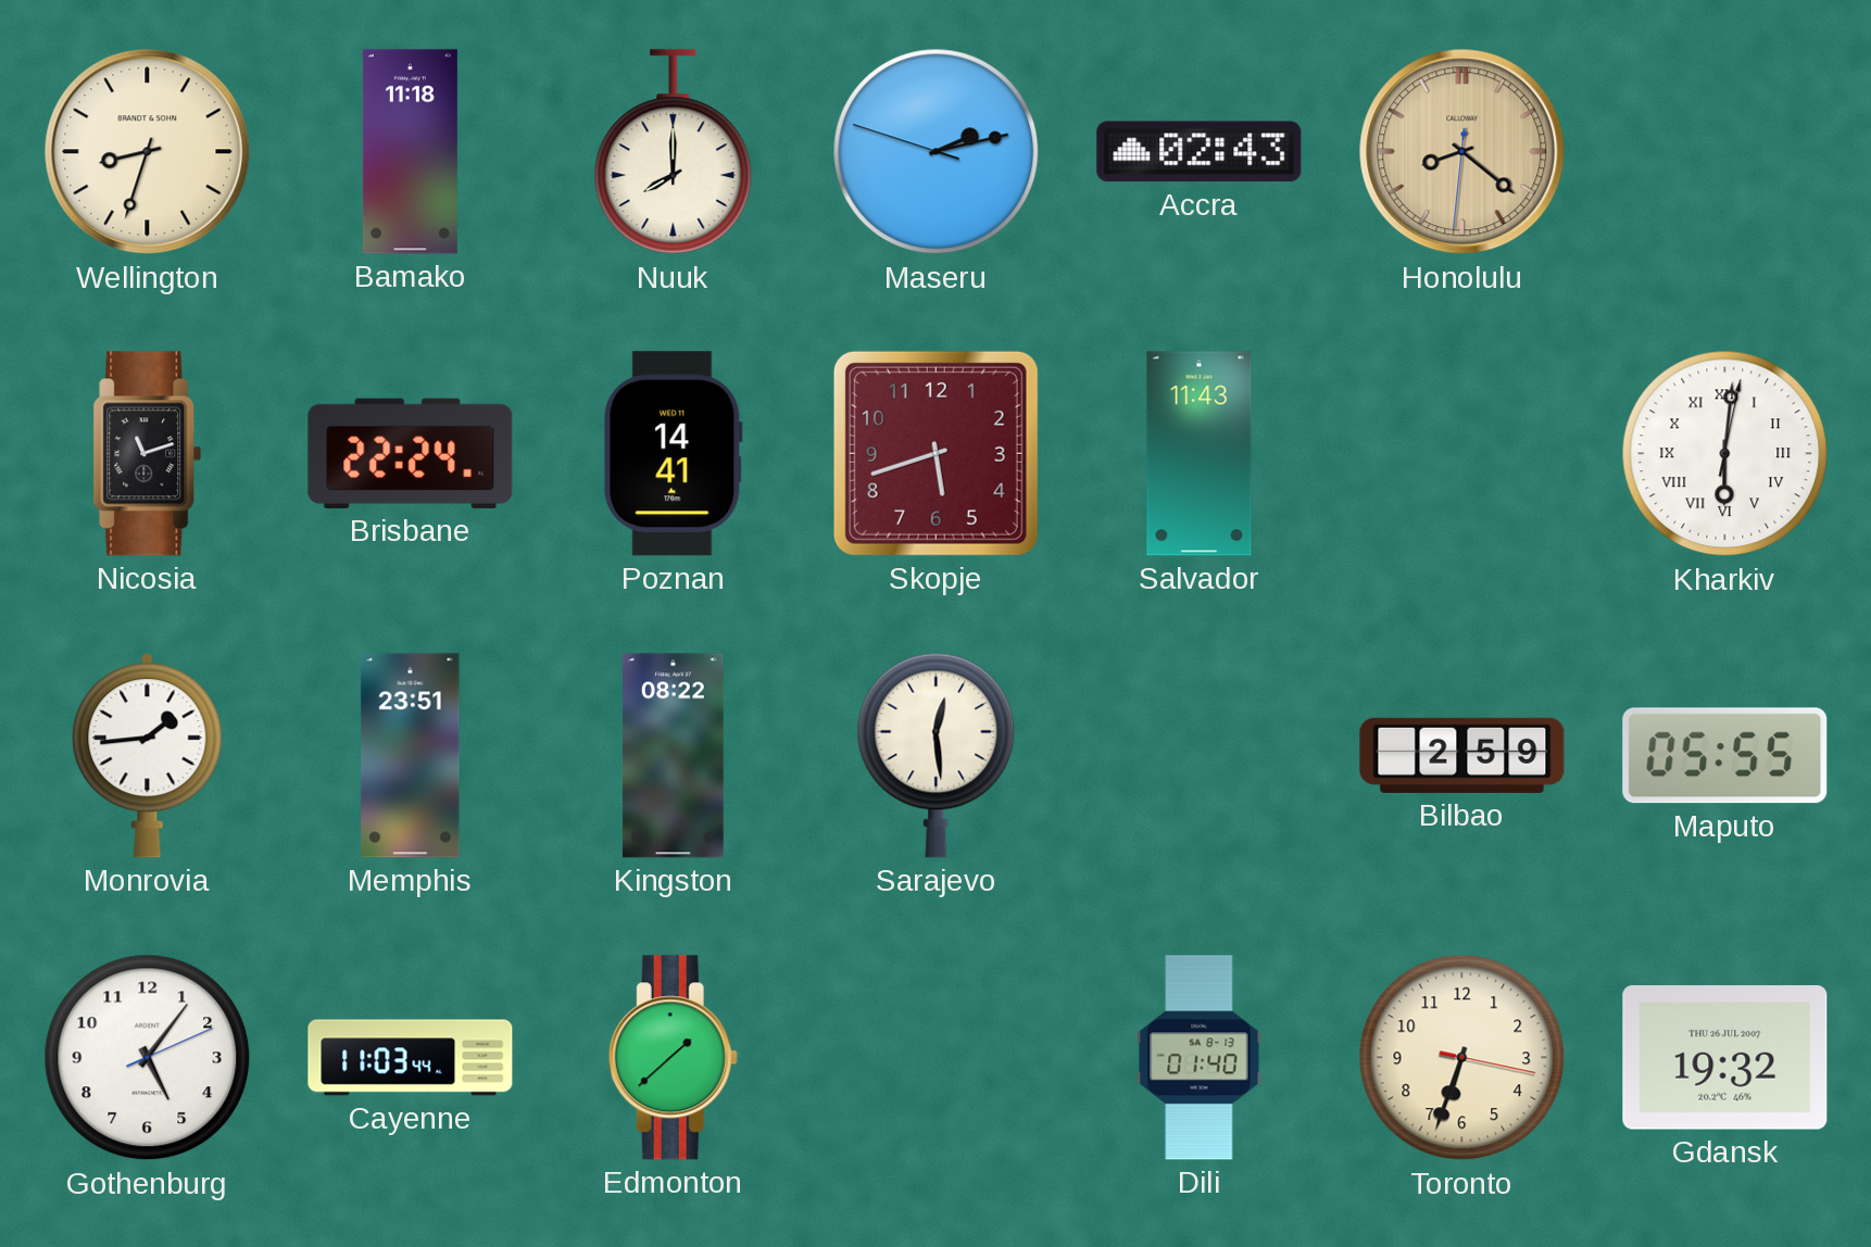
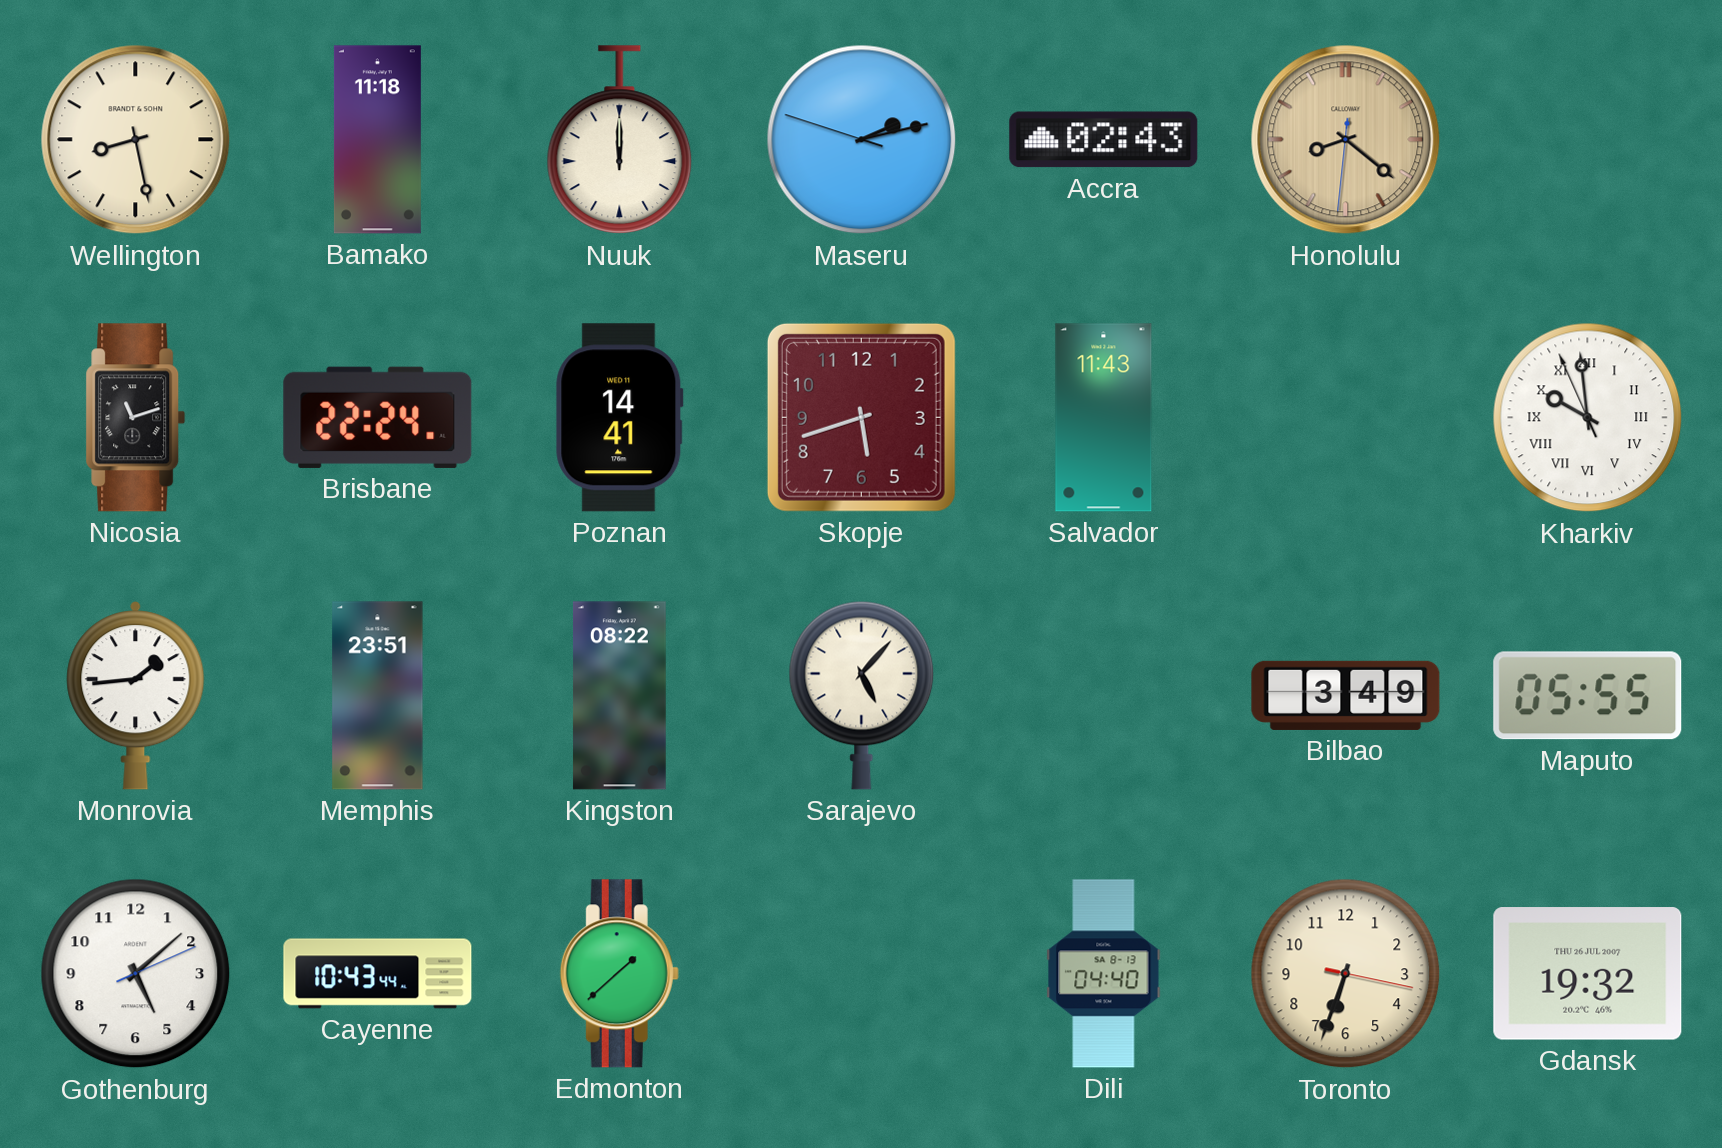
Wellington: 8:33 -> 8:28 (136, 140)
Nuuk: 8:00 -> 12:00 (620, 140)
Kharkiv: 6:01 -> 9:58 (1588, 418)
Sarajevo: 12:29 -> 5:07 (862, 695)
Bilbao: 2:59 -> 3:49 (1346, 695)
Gothenburg: 5:06 -> 5:08 (136, 974)
Cayenne: 11:03 -> 10:43 (378, 974)
Dili: 01:40 -> 04:40 (1104, 974)
